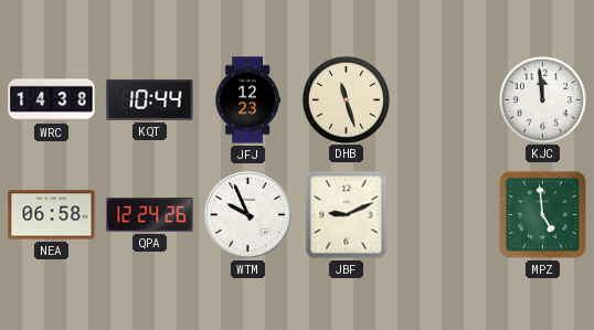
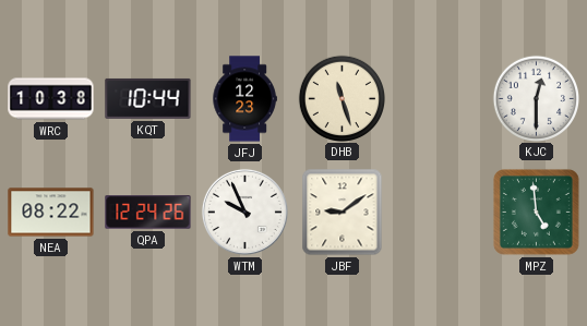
WRC: 14:38 -> 10:38 (51, 99)
KJC: 11:59 -> 12:30 (536, 98)
NEA: 06:58 -> 08:22 (51, 213)
JBF: 9:11 -> 9:09 (343, 213)
